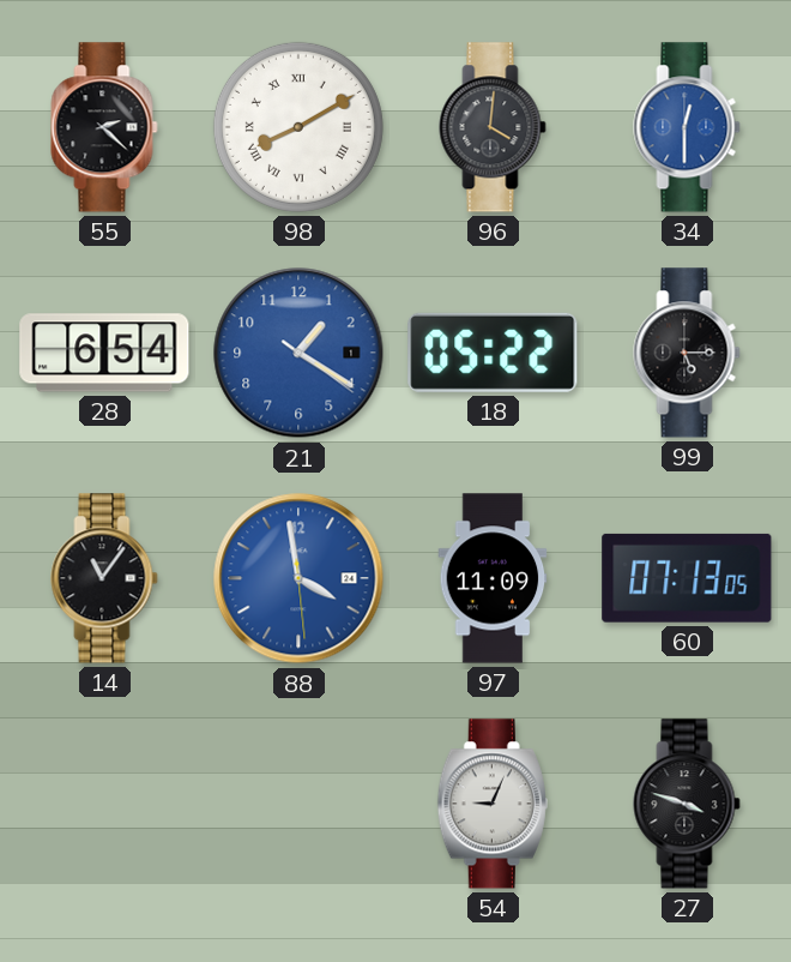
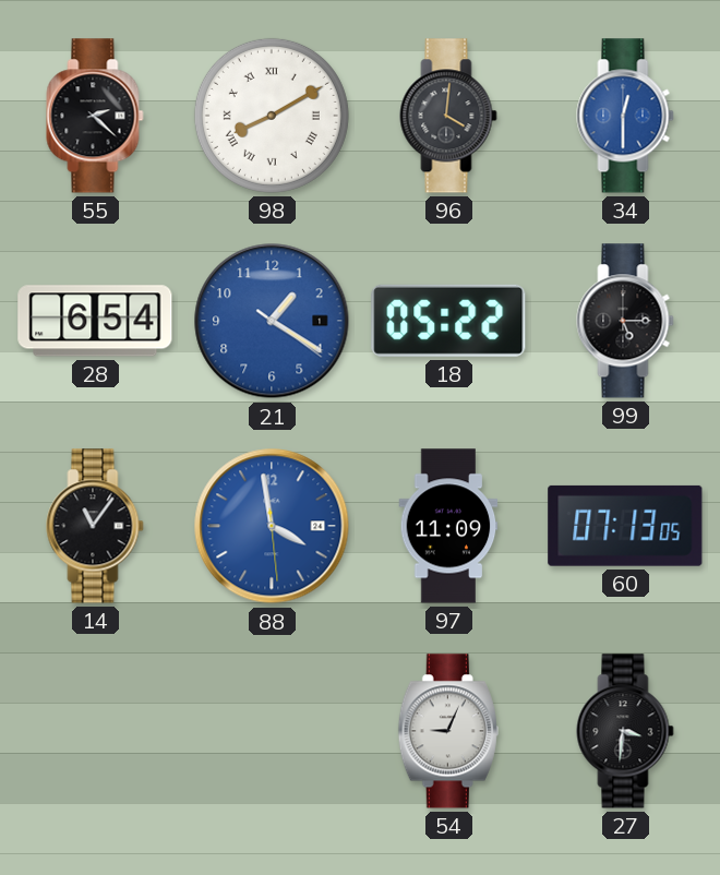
27: 3:48 -> 3:31 (625, 731)
